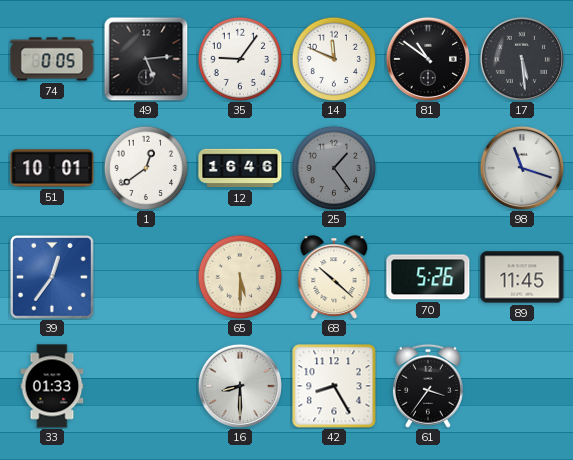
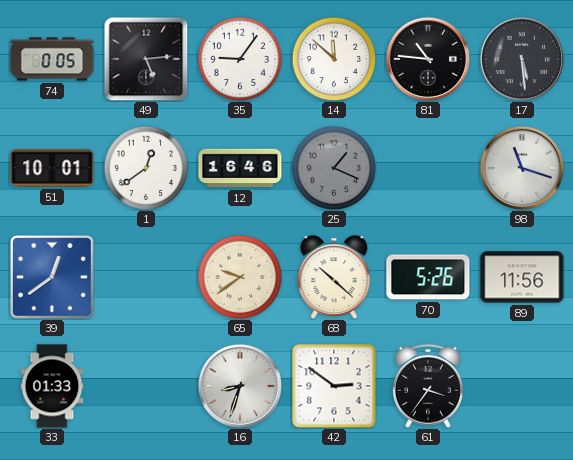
14: 11:49 -> 11:52 (334, 59)
81: 10:51 -> 10:46 (428, 59)
25: 1:24 -> 1:19 (334, 168)
39: 12:36 -> 12:39 (53, 278)
65: 5:30 -> 9:39 (240, 277)
89: 11:45 -> 11:56 (522, 277)
16: 8:30 -> 8:33 (240, 386)
42: 8:25 -> 2:51 (334, 386)
